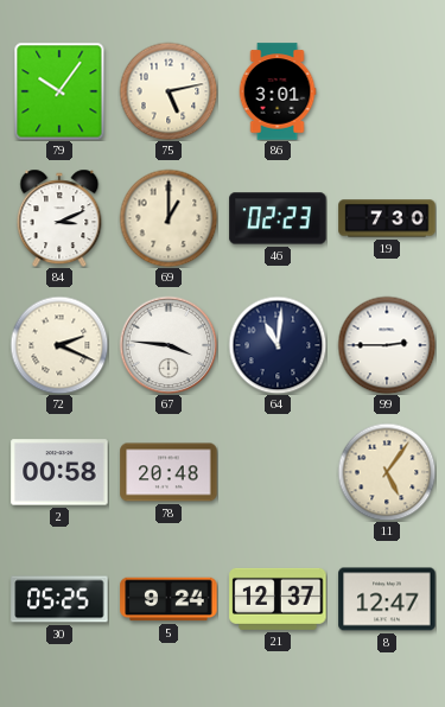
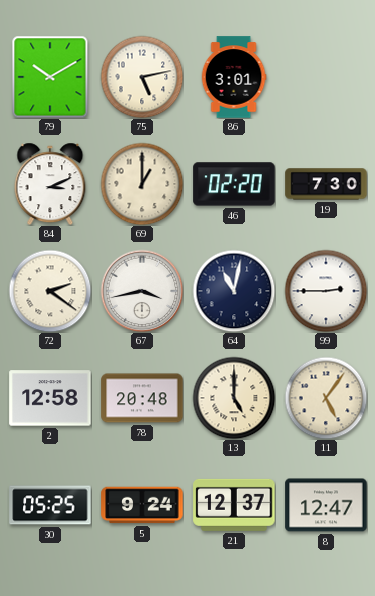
79: 10:06 -> 10:10 (50, 77)
46: 02:23 -> 02:20 (234, 184)
72: 2:19 -> 2:21 (50, 291)
67: 3:46 -> 3:43 (142, 291)
64: 11:01 -> 11:02 (234, 291)
2: 00:58 -> 12:58 (50, 398)
13: none -> 5:00 (234, 398)
